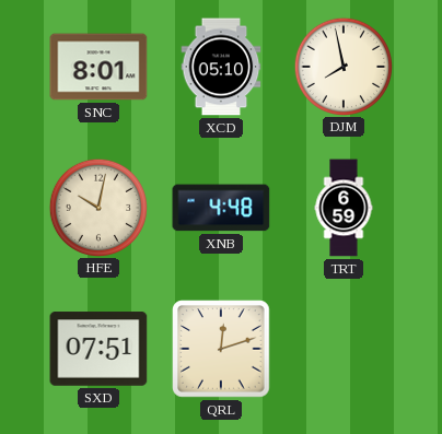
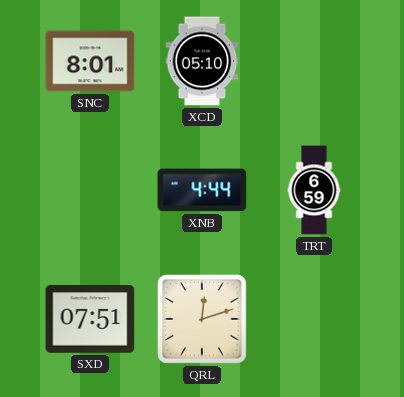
DJM: 7:58 -> none (342, 66)
HFE: 10:02 -> none (97, 207)
XNB: 4:48 -> 4:44 (202, 190)
